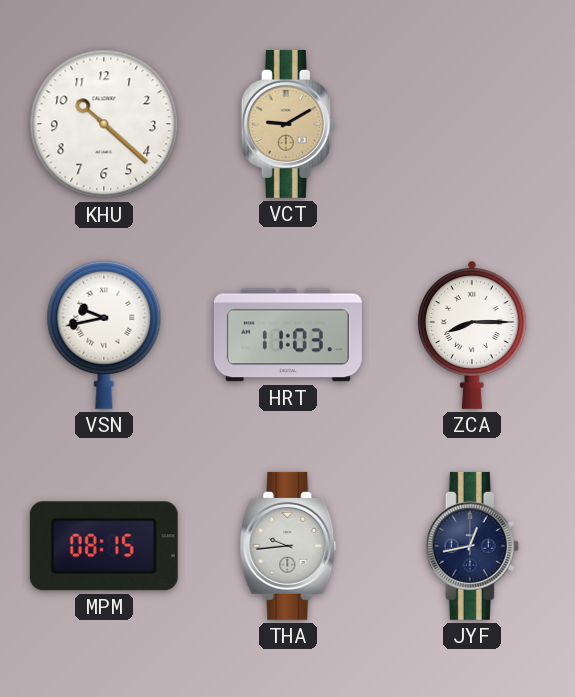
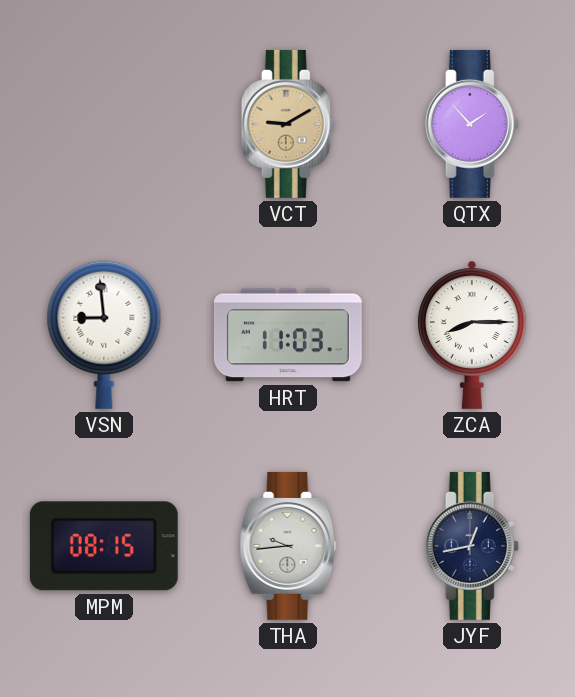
KHU: 10:22 -> none (104, 124)
QTX: none -> 1:53 (472, 124)
VSN: 9:43 -> 8:59 (104, 335)
